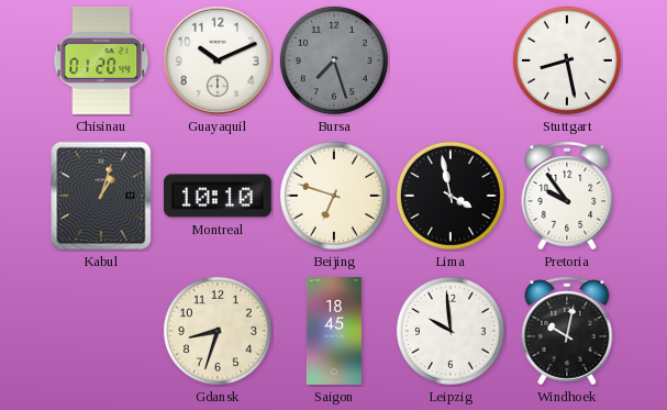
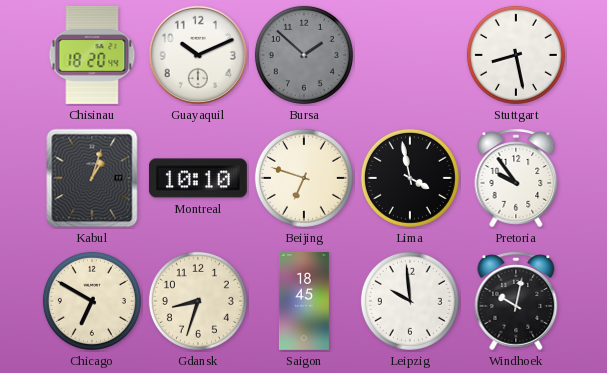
Chisinau: 01:20 -> 18:20 (92, 55)
Bursa: 7:27 -> 1:52 (304, 55)
Chicago: none -> 6:50 (92, 301)
